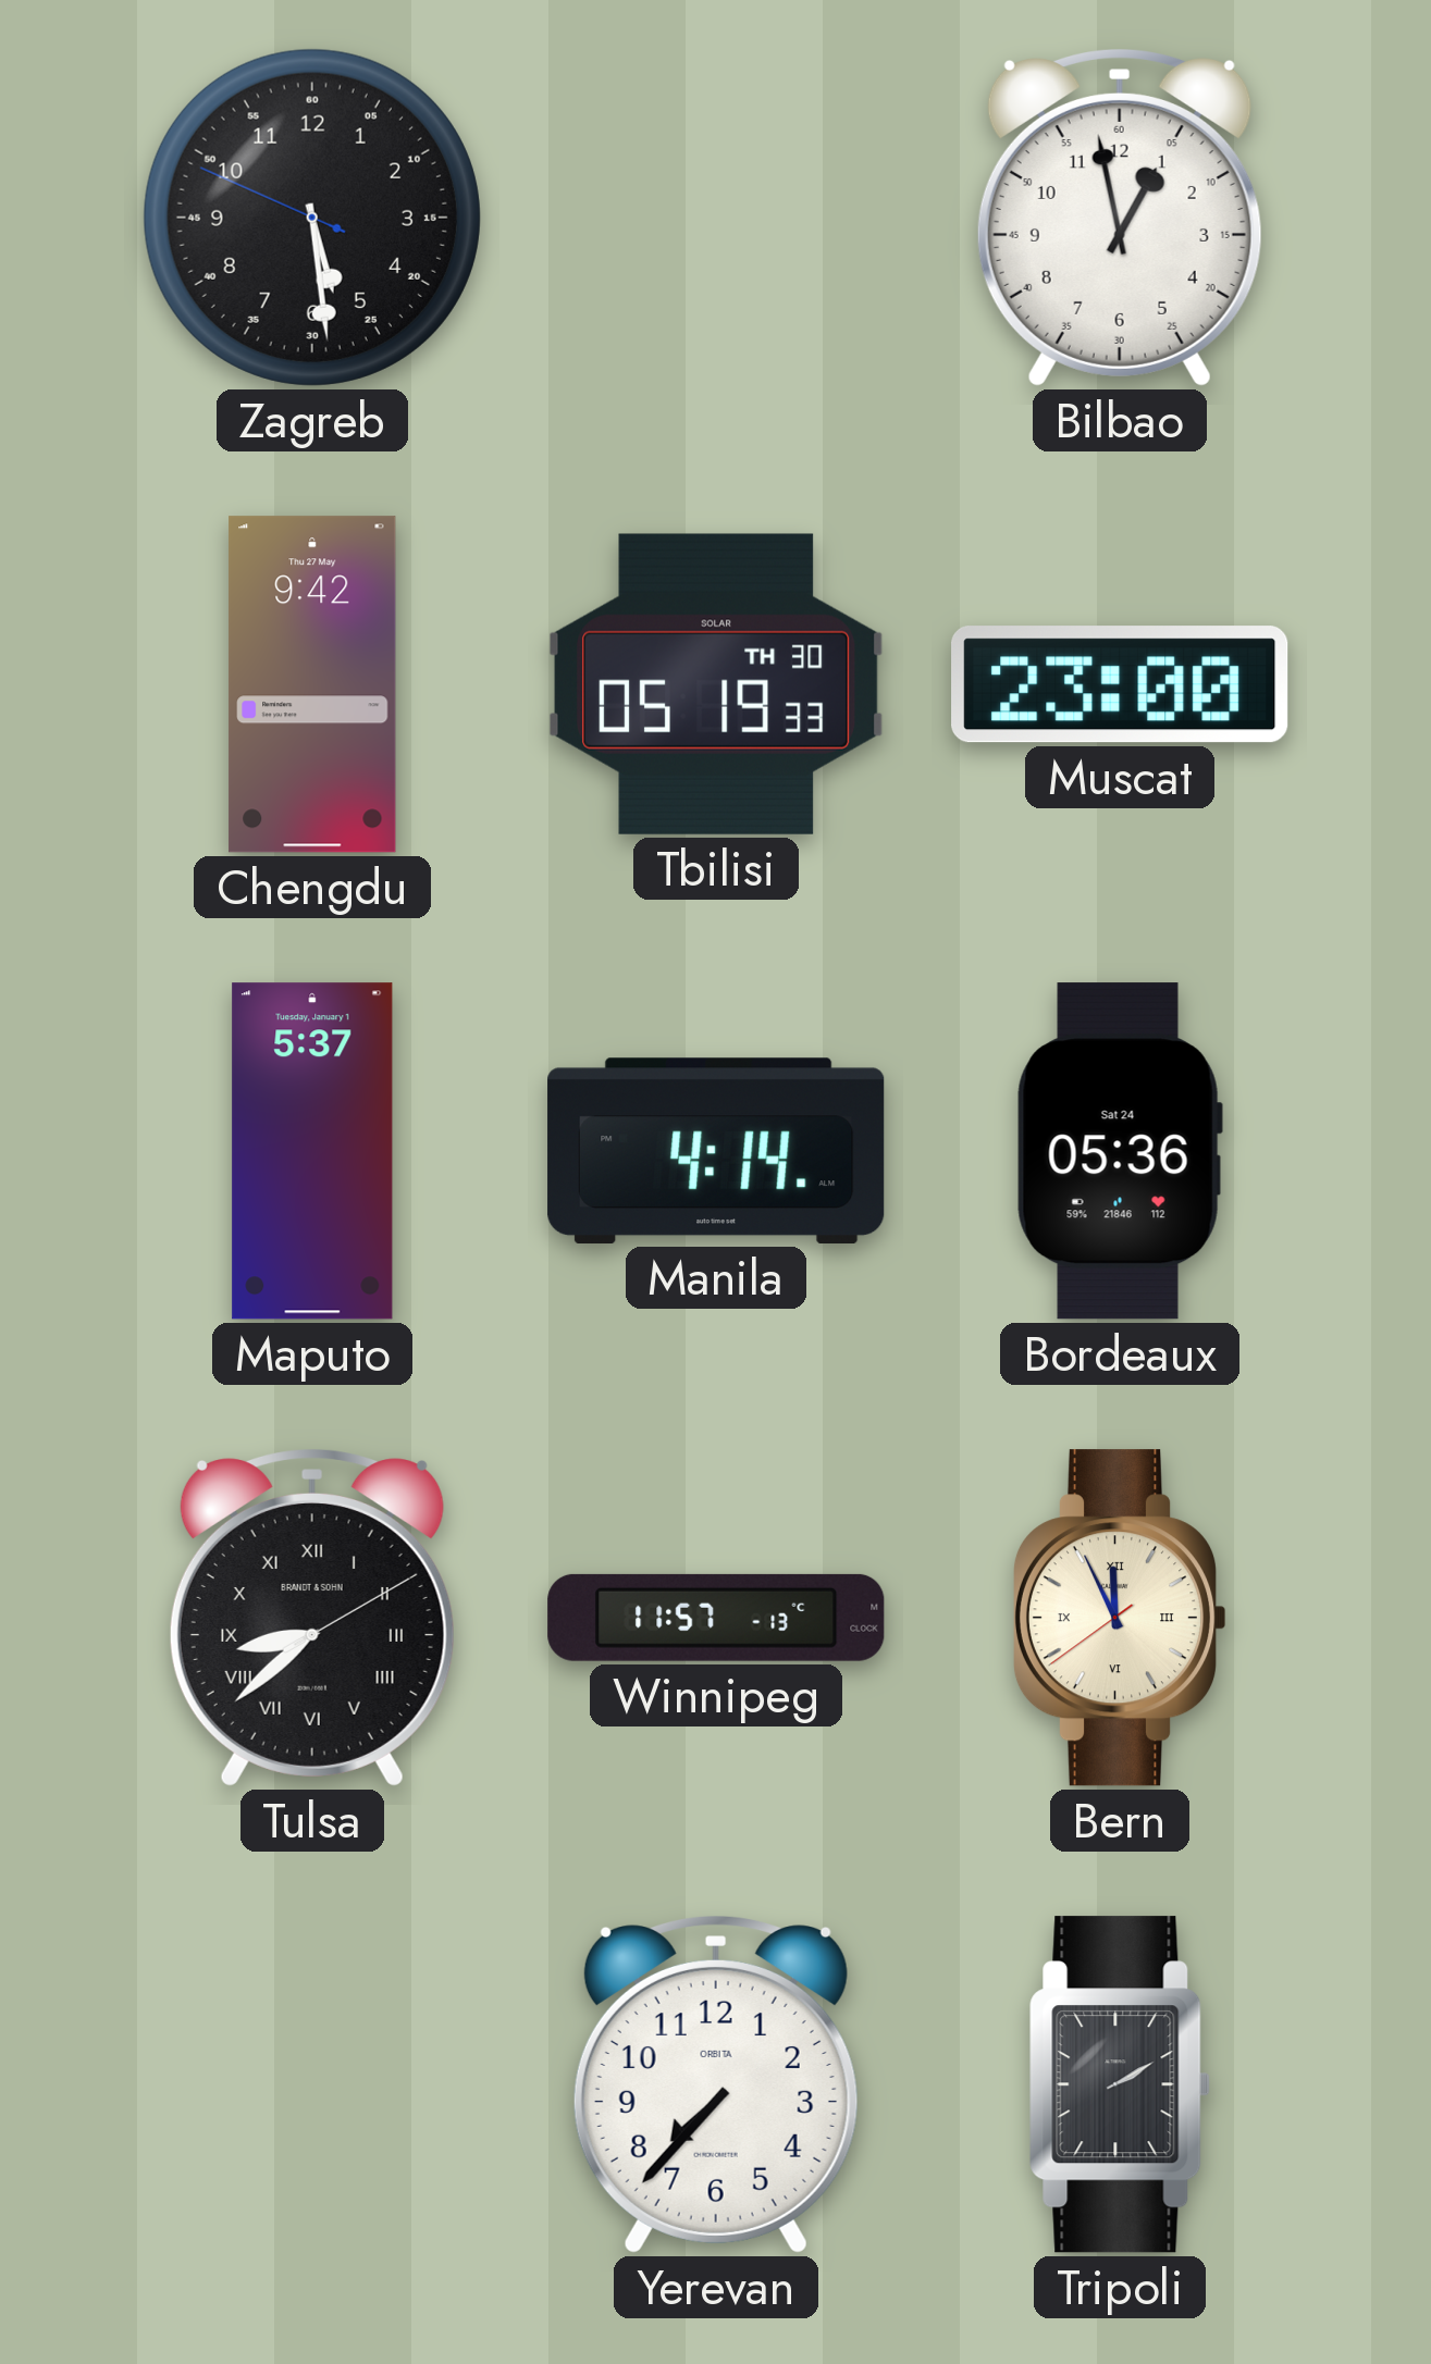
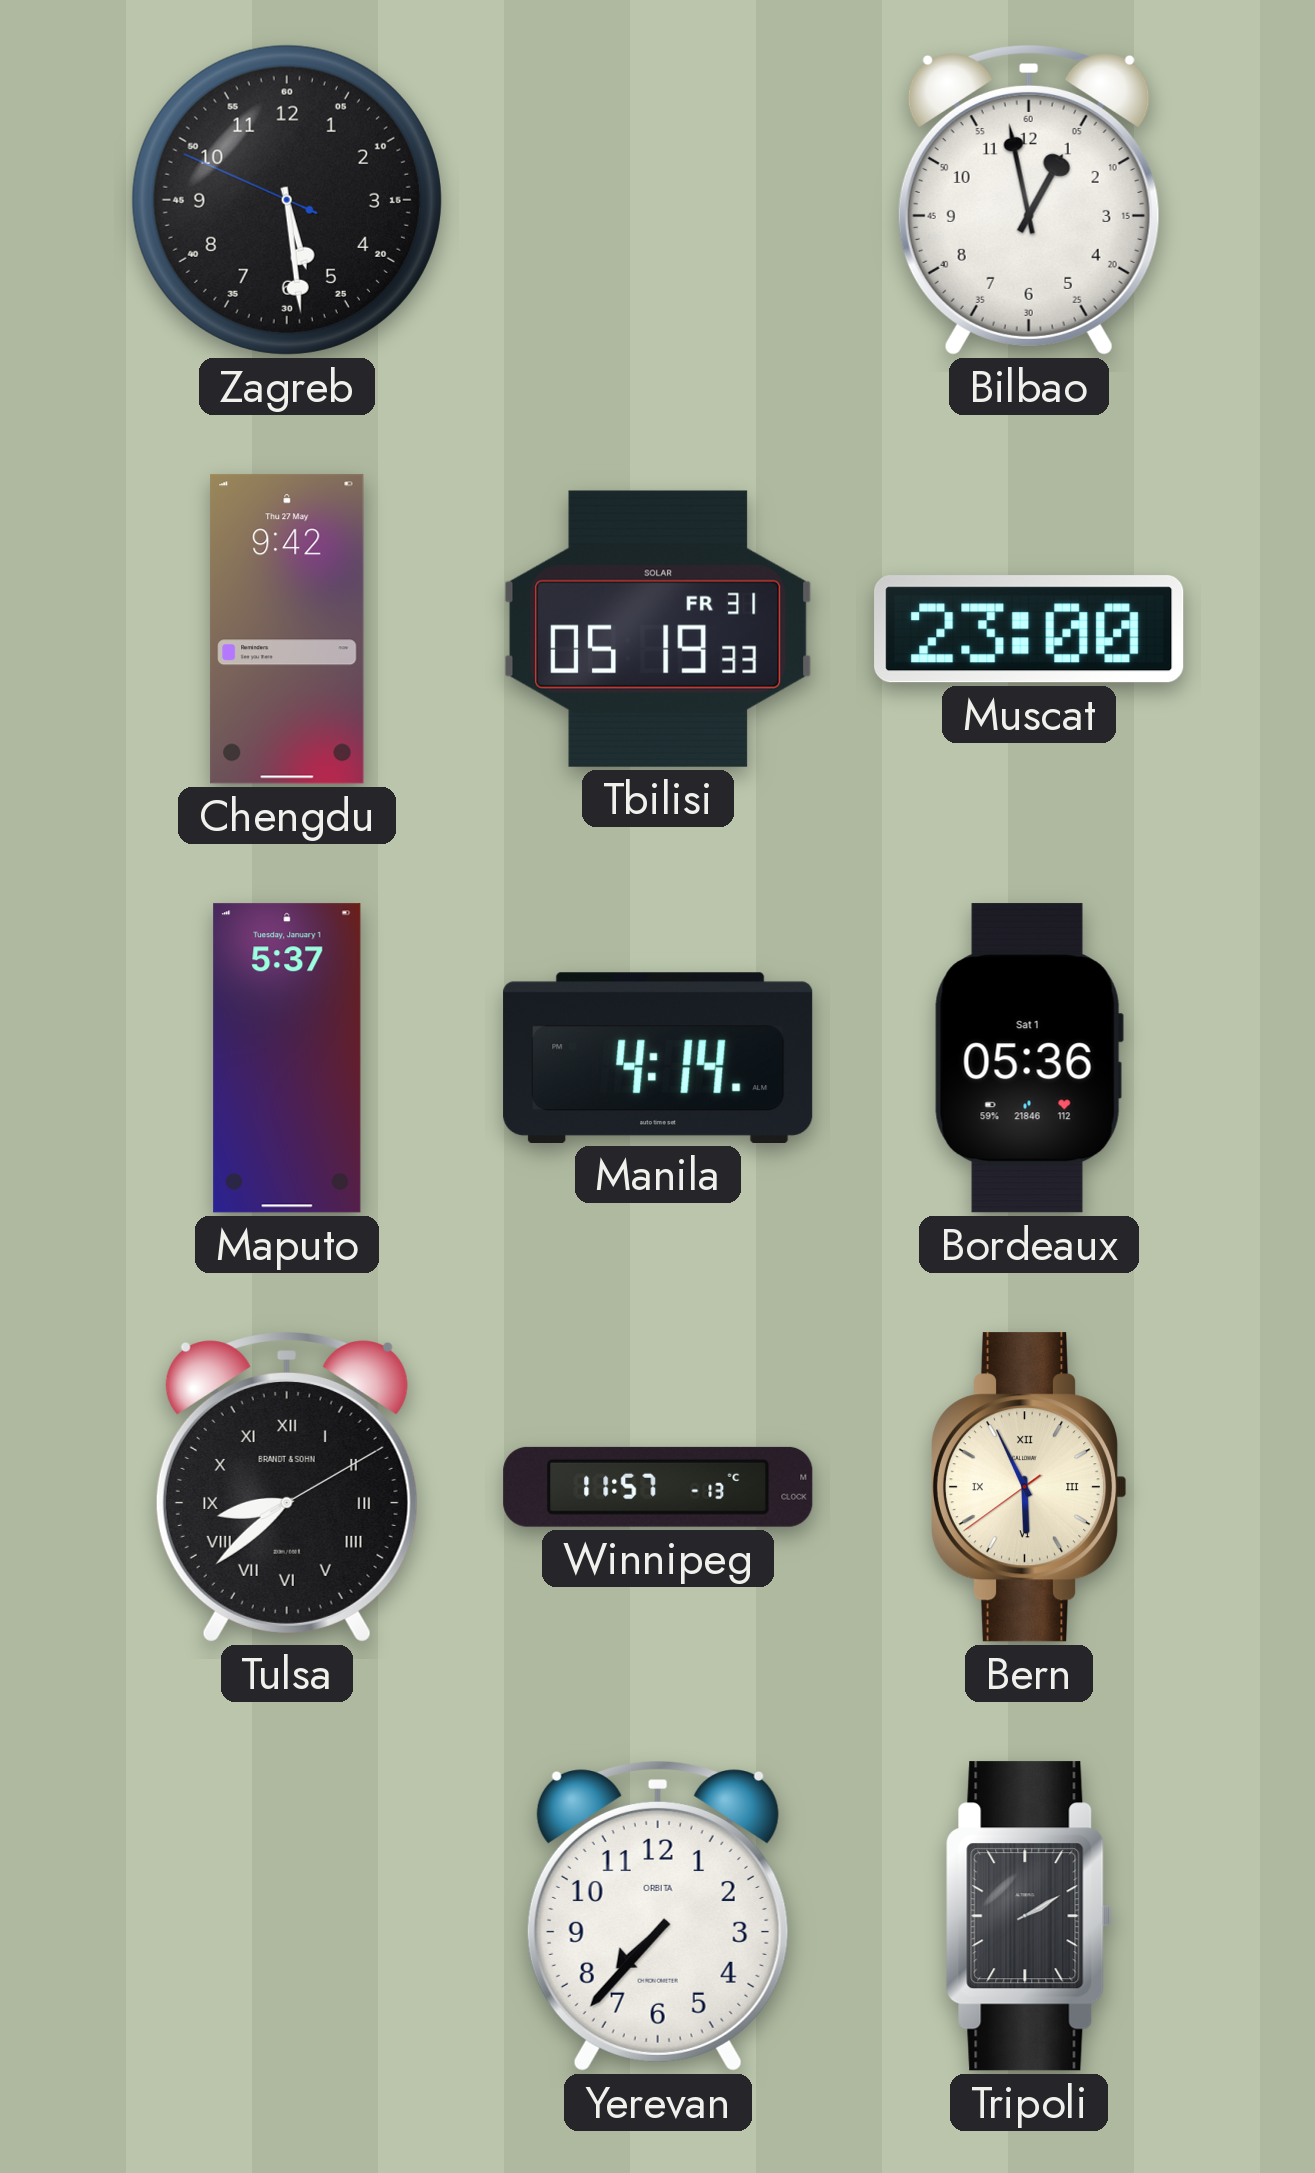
Tbilisi date: TH 30 -> FR 31 (659, 629)
Bordeaux date: Sat 24 -> Sat 1 (1029, 1058)
Bern: 11:55 -> 5:55 (1029, 1487)
